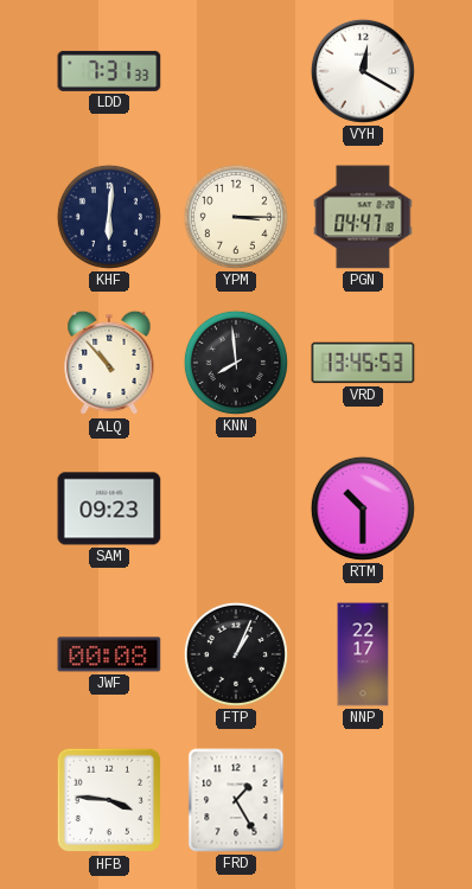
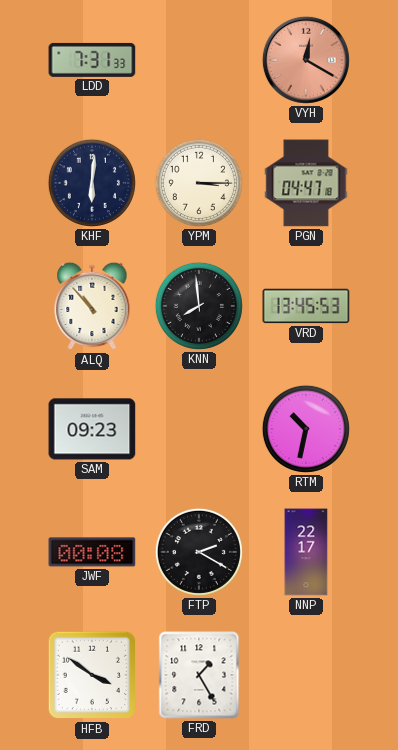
VYH dial: white -> salmon (306, 60)
RTM: 10:30 -> 10:32 (306, 429)
FTP: 1:04 -> 2:20 (199, 552)
HFB: 3:46 -> 3:51 (92, 675)
